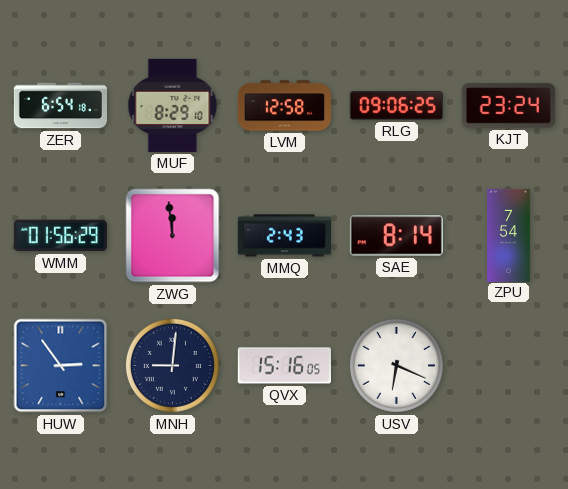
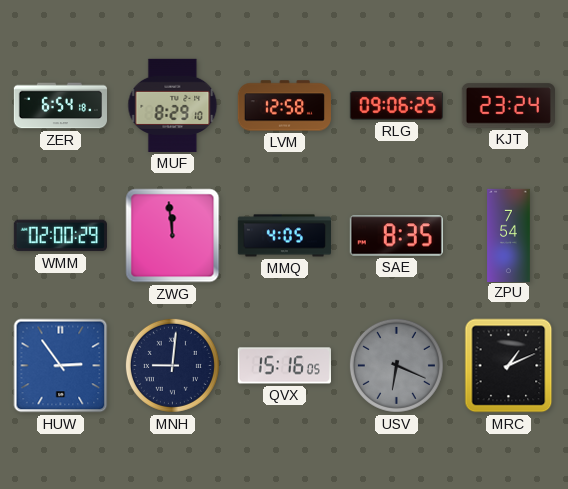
WMM: 01:56 -> 02:00 (60, 236)
MMQ: 2:43 -> 4:05 (284, 236)
SAE: 8:14 -> 8:35 (396, 236)
USV dial: white -> grey (396, 365)
MRC: none -> 1:11 (509, 366)
